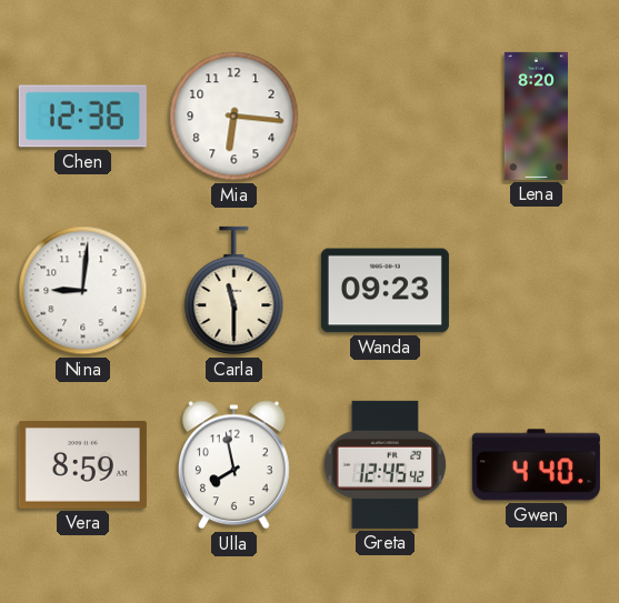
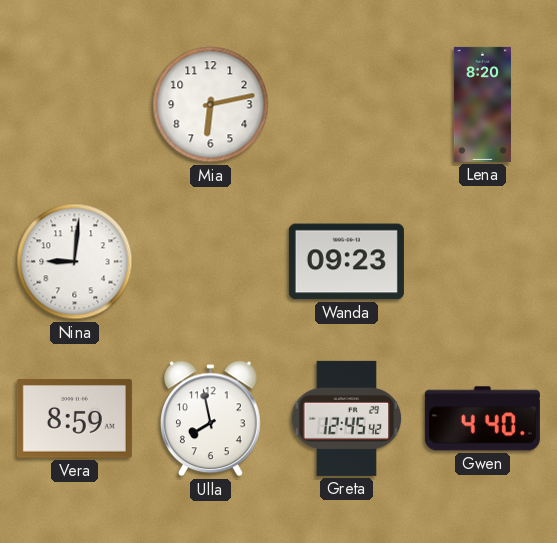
Chen: 12:36 -> none (82, 117)
Mia: 6:16 -> 6:13 (211, 105)
Carla: 11:30 -> none (234, 291)
